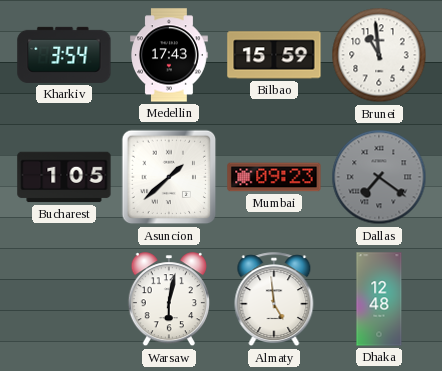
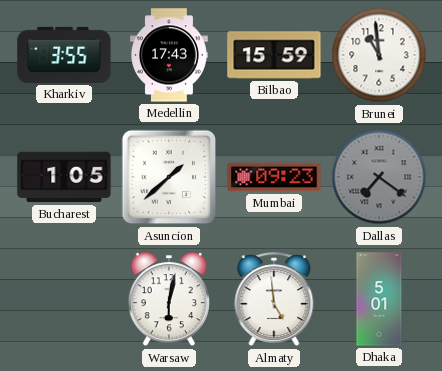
Kharkiv: 3:54 -> 3:55 (64, 55)
Dhaka: 12:48 -> 5:01 (379, 299)
